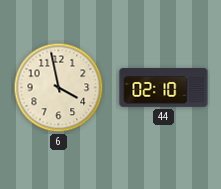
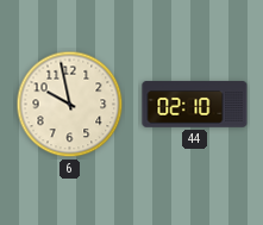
6: 3:58 -> 9:58 (70, 105)
